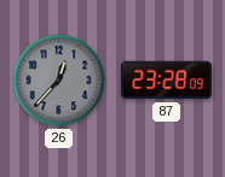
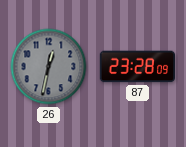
26: 12:37 -> 12:32 (49, 67)
